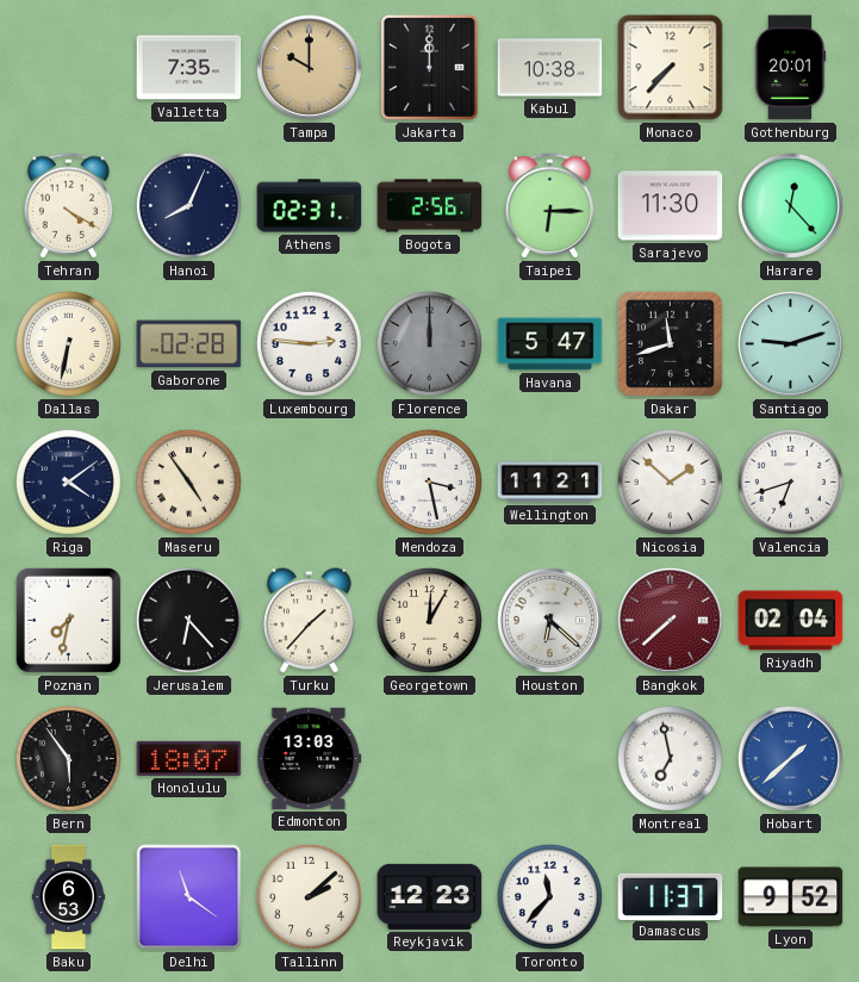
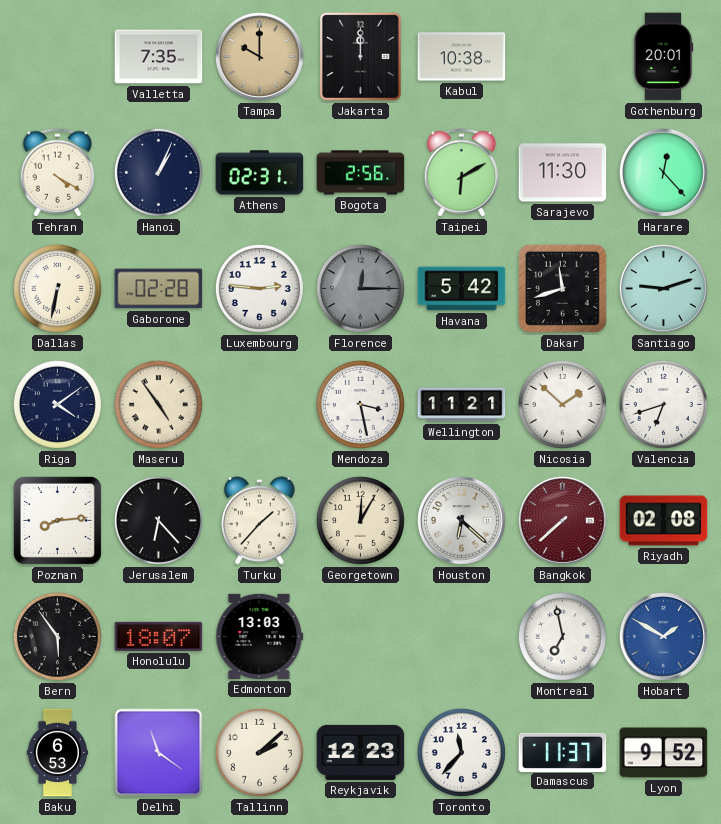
Monaco: 7:37 -> none (671, 68)
Hanoi: 8:04 -> 1:04 (158, 172)
Taipei: 6:15 -> 6:10 (462, 173)
Florence: 12:00 -> 12:15 (360, 288)
Havana: 5:47 -> 5:42 (462, 289)
Poznan: 7:32 -> 8:14 (57, 520)
Riyadh: 02:04 -> 02:08 (664, 521)
Hobart: 1:38 -> 1:50 (663, 636)
